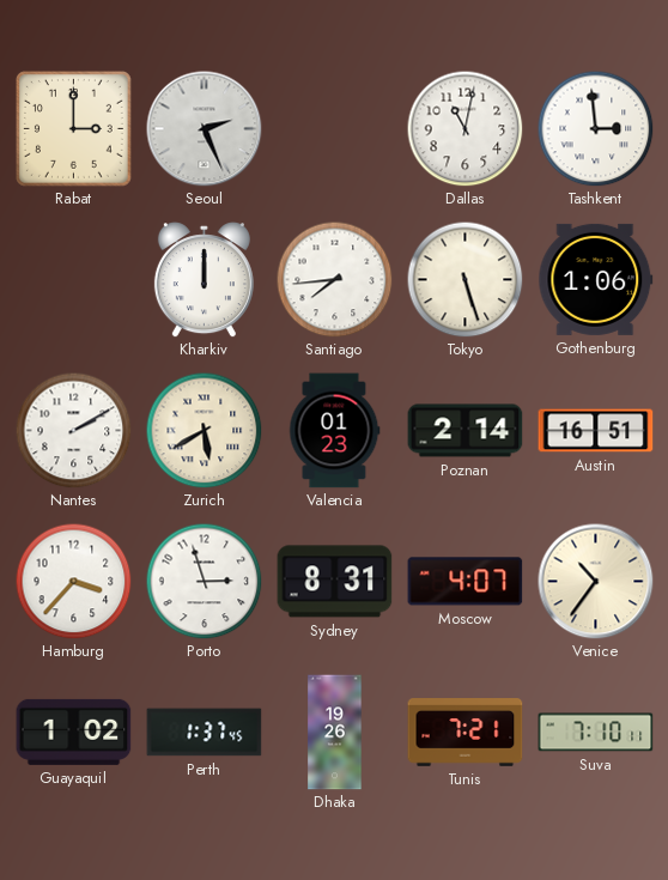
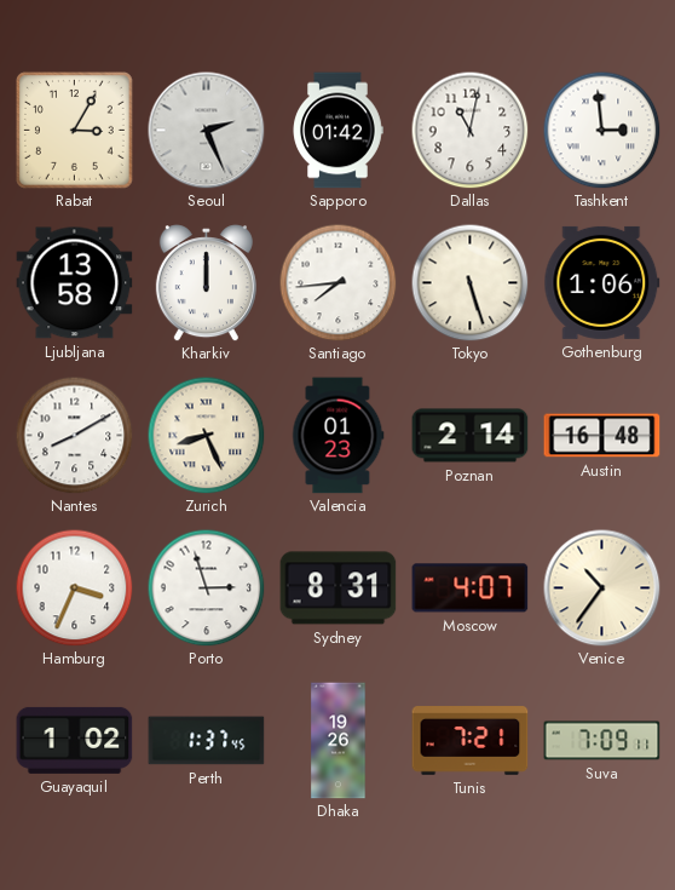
Rabat: 3:00 -> 3:05 (74, 130)
Sapporo: none -> 01:42 (337, 131)
Ljubljana: none -> 13:58 (75, 283)
Nantes: 2:10 -> 8:10 (74, 435)
Zurich: 5:40 -> 8:26 (206, 435)
Austin: 16:51 -> 16:48 (602, 436)
Hamburg: 3:37 -> 3:34 (74, 587)
Suva: 7:10 -> 7:09 (602, 741)
